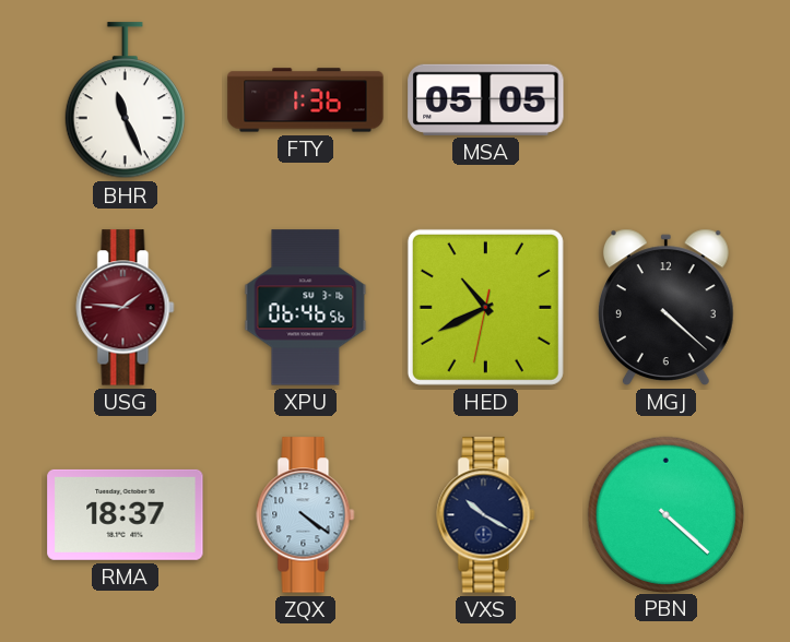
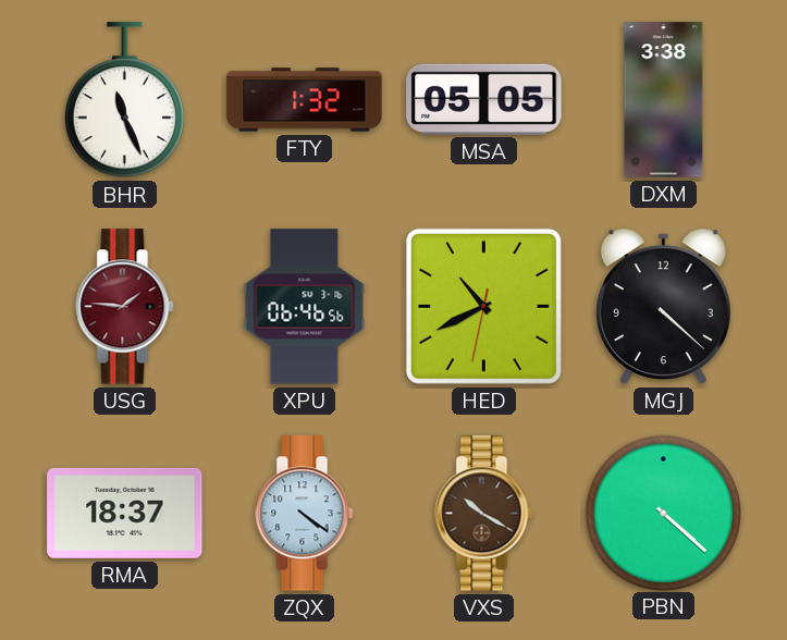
FTY: 1:36 -> 1:32 (305, 100)
DXM: none -> 3:38 (664, 100)
VXS dial: navy -> brown (484, 514)
